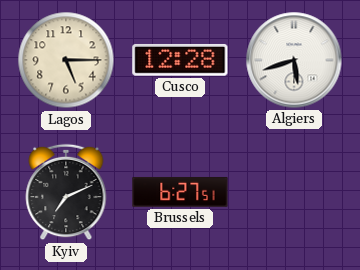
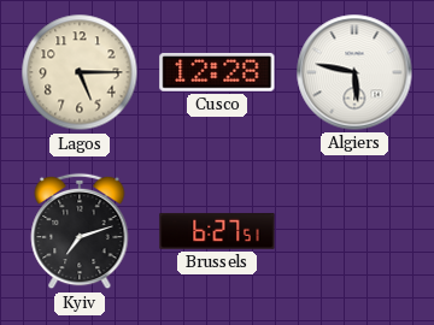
Algiers: 5:42 -> 5:47 (354, 72)
Kyiv: 7:11 -> 7:12 (80, 231)
